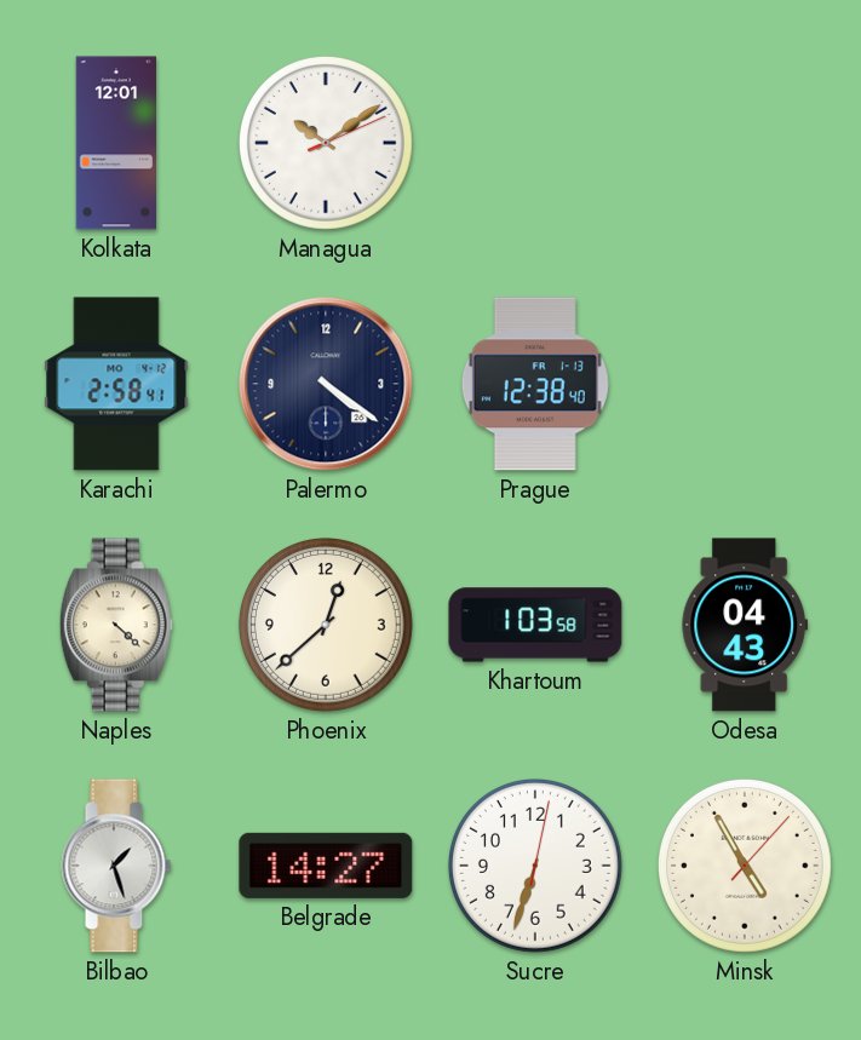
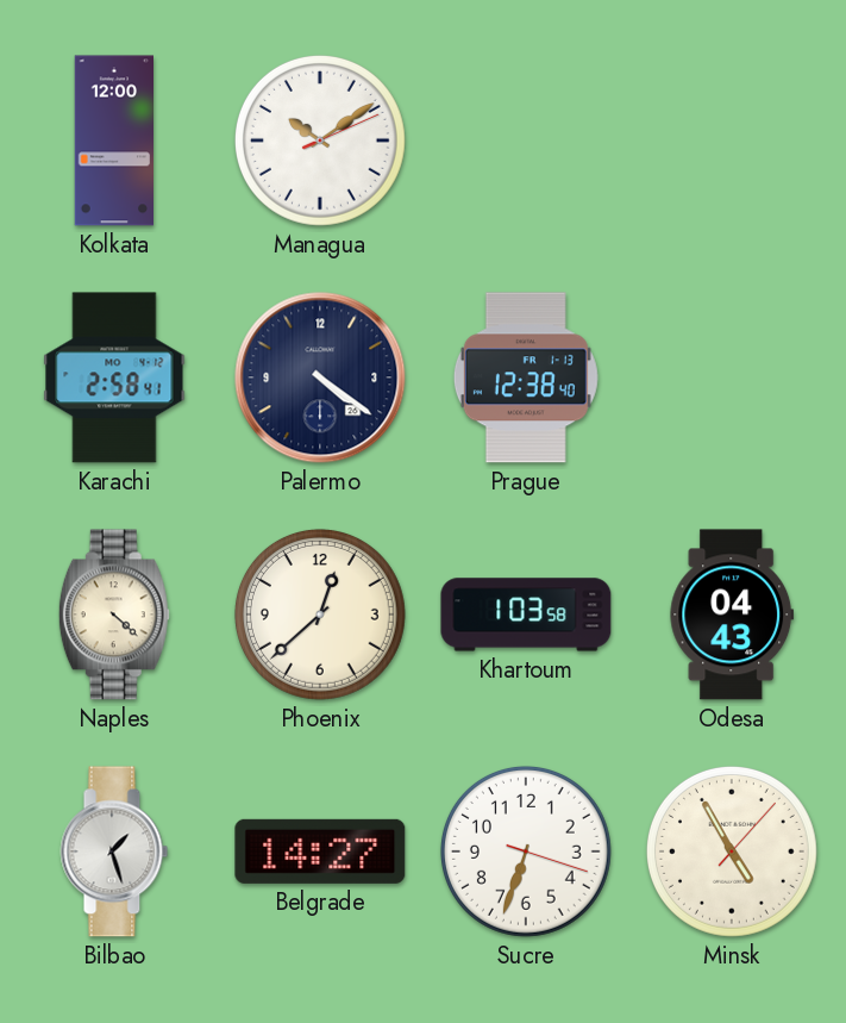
Kolkata: 12:01 -> 12:00 (114, 141)
Sucre: 6:33:02 -> 6:33:18 (526, 852)
